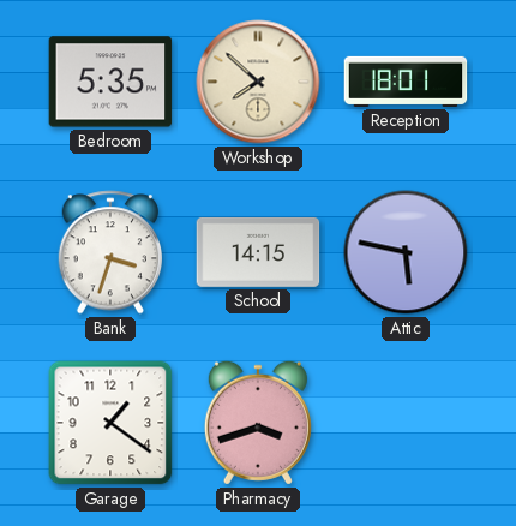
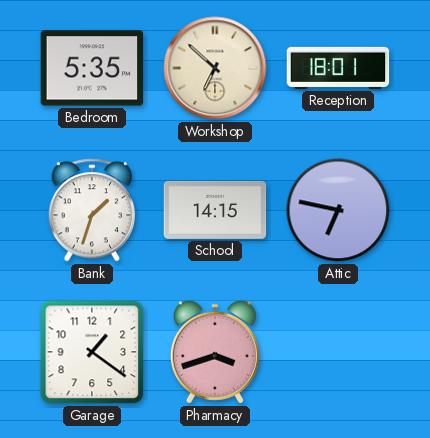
Workshop: 7:52 -> 6:52 (215, 68)
Bank: 3:33 -> 1:33 (91, 210)
Attic: 5:47 -> 6:47 (338, 210)
